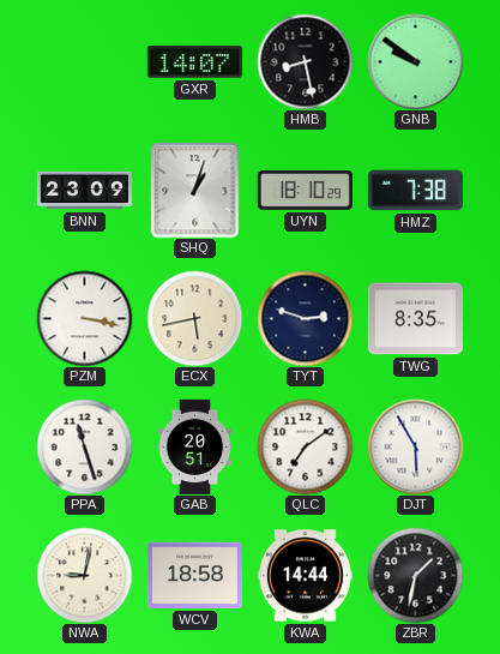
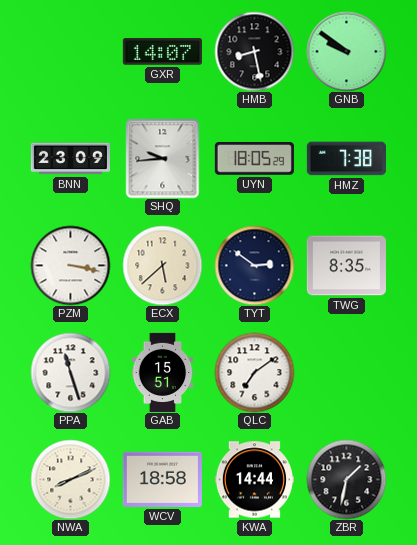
SHQ: 1:03 -> 9:44 (163, 158)
UYN: 18:10 -> 18:05 (254, 159)
ECX: 5:43 -> 5:38 (162, 265)
TYT: 2:48 -> 2:51 (254, 265)
GAB: 20:51 -> 15:51 (163, 372)
DJT: 5:55 -> none (415, 446)
NWA: 9:02 -> 8:11 (70, 479)
